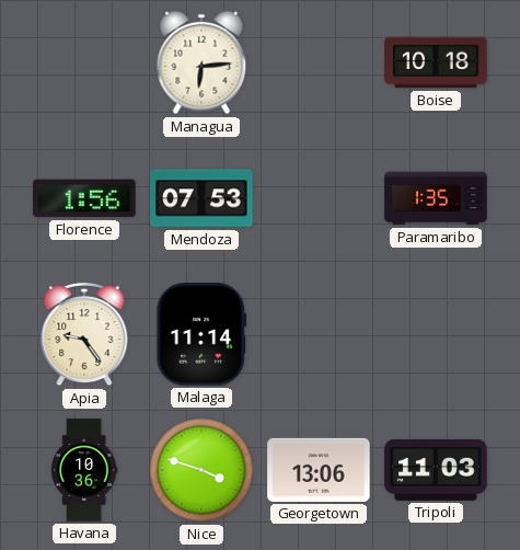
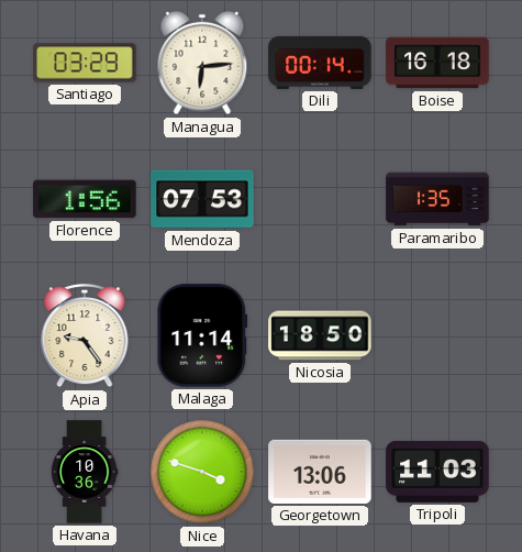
Santiago: none -> 03:29 (85, 63)
Dili: none -> 00:14 (320, 63)
Boise: 10:18 -> 16:18 (437, 63)
Nicosia: none -> 18:50 (320, 335)
